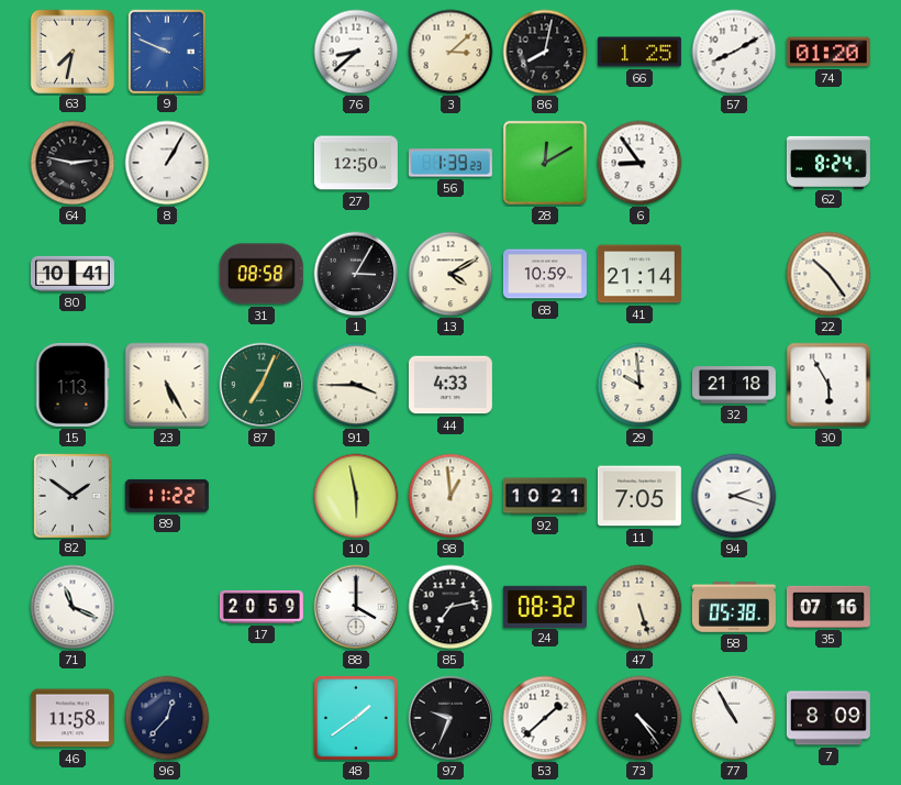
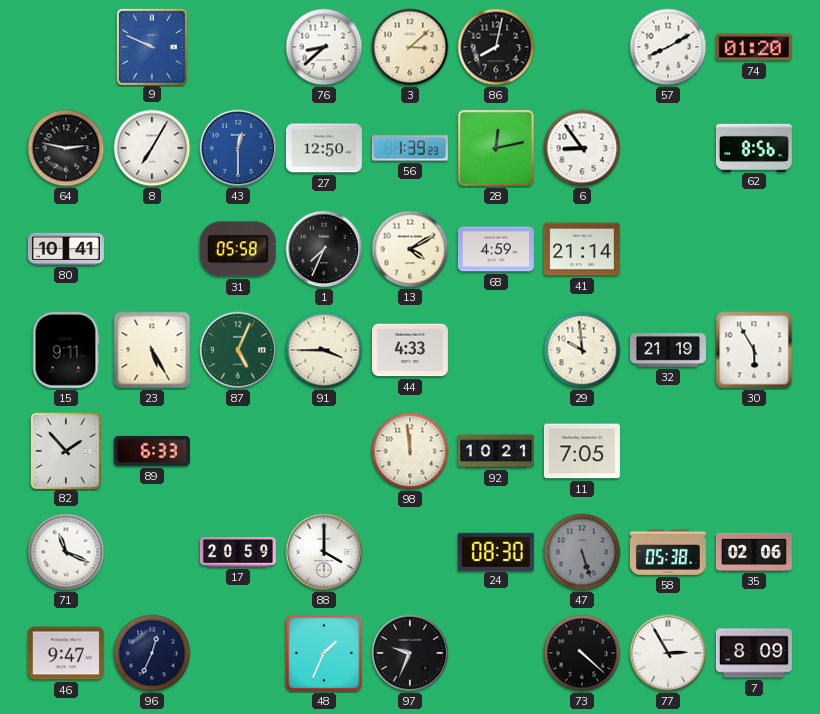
63: 7:32 -> none (71, 51)
66: 1:25 -> none (639, 52)
8: 1:05 -> 7:05 (152, 148)
43: none -> 12:30 (238, 148)
28: 12:10 -> 12:13 (496, 148)
62: 8:24 -> 8:56 (754, 147)
31: 08:58 -> 05:58 (238, 249)
1: 3:05 -> 7:34 (324, 249)
68: 10:59 -> 4:59 (496, 249)
22: 10:24 -> none (828, 274)
15: 1:13 -> 9:11 (66, 350)
87: 7:04 -> 5:04 (238, 350)
32: 21:18 -> 21:19 (668, 350)
82: 1:51 -> 1:53 (65, 450)
89: 11:22 -> 6:33 (152, 451)
10: 5:58 -> none (356, 496)
98: 12:59 -> 11:59 (410, 451)
94: 2:18 -> none (734, 496)
85: 7:13 -> none (451, 607)
24: 08:32 -> 08:30 (496, 551)
47 dial: cream -> grey (582, 552)
35: 07:16 -> 02:06 (754, 552)
46: 11:58 -> 9:47 (66, 653)
96: 12:37 -> 12:34 (152, 653)
48: 1:39 -> 1:34 (324, 653)
53: 1:38 -> none (545, 718)
73: 4:24 -> 4:22 (582, 653)
77: 10:55 -> 2:55 (668, 653)
